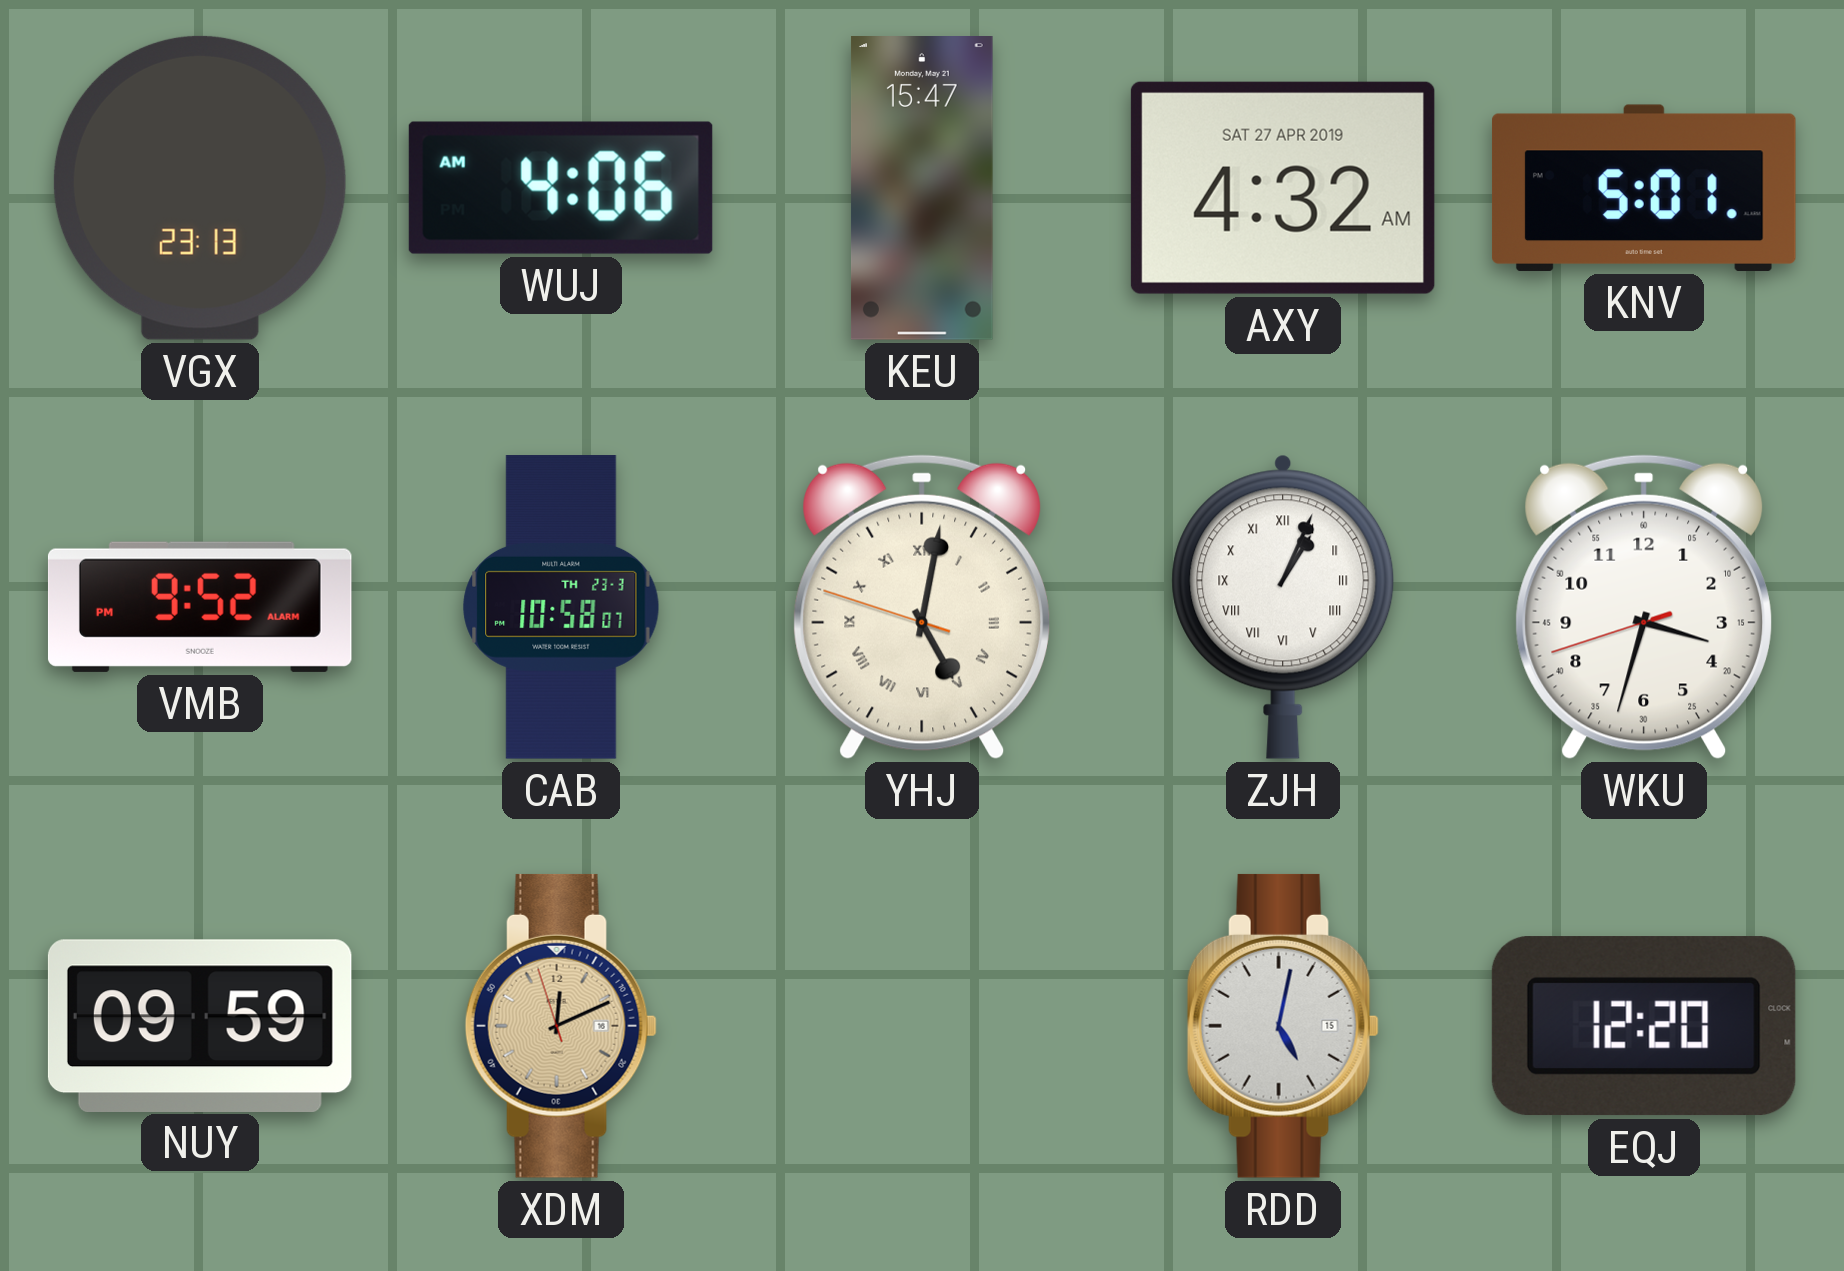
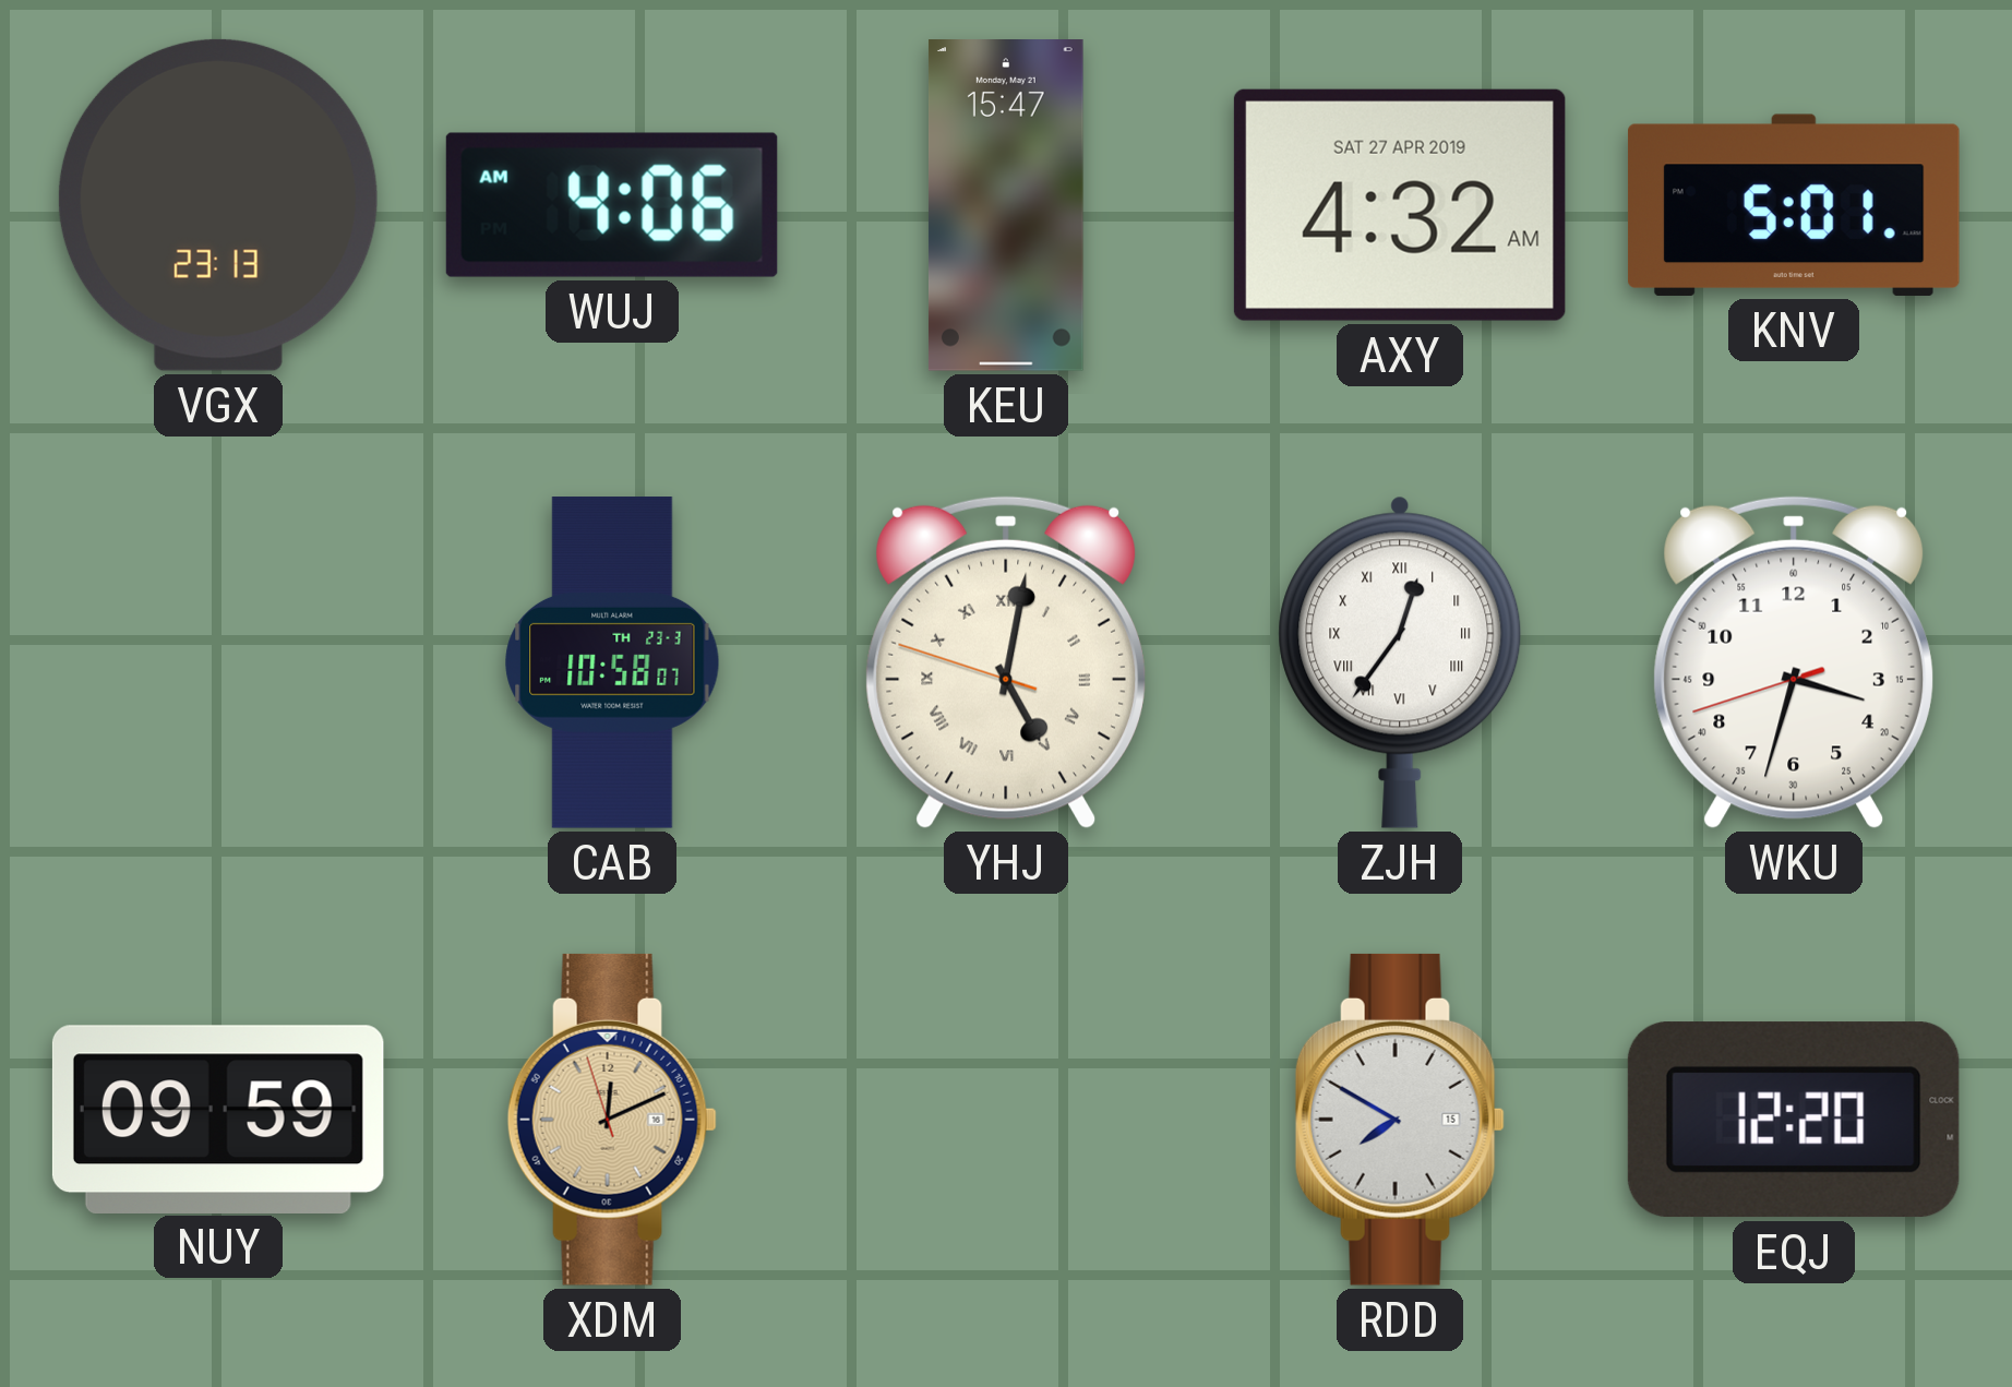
VMB: 9:52 -> none (200, 607)
ZJH: 1:04 -> 12:36 (1400, 662)
RDD: 5:02 -> 7:50 (1400, 1120)
